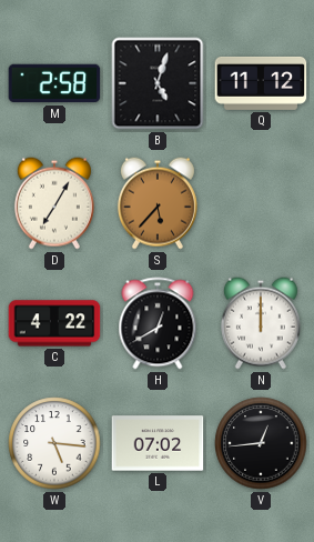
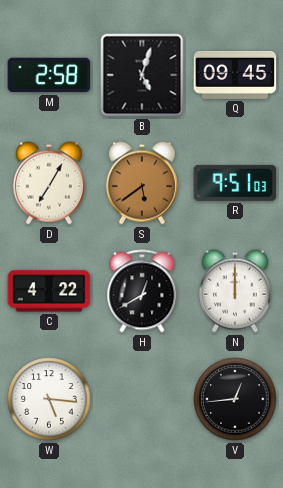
Q: 11:12 -> 09:45 (235, 75)
S: 5:37 -> 5:39 (142, 183)
R: none -> 9:51 (235, 183)
L: 07:02 -> none (158, 443)
